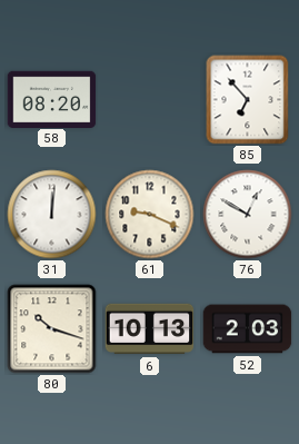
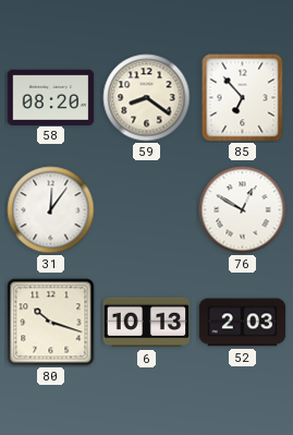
59: none -> 8:21 (147, 98)
31: 12:01 -> 12:06 (51, 210)
61: 9:19 -> none (150, 215)
